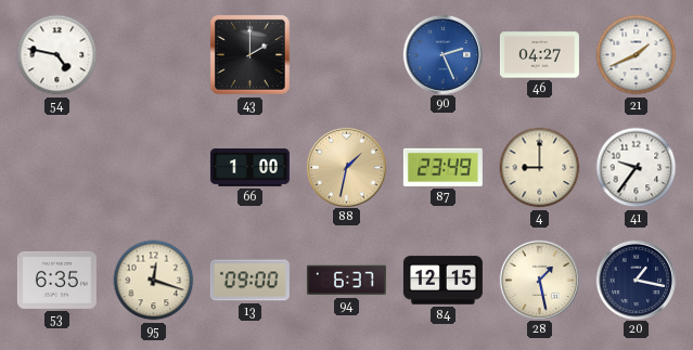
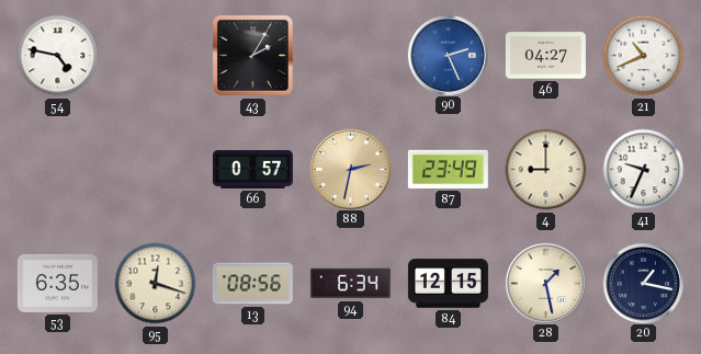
43: 2:00 -> 2:05 (252, 55)
21: 1:41 -> 10:41 (644, 56)
66: 1:00 -> 0:57 (252, 170)
88: 1:32 -> 2:32 (350, 169)
41: 9:36 -> 9:34 (644, 170)
13: 09:00 -> 08:56 (252, 284)
94: 6:37 -> 6:34 (350, 284)
